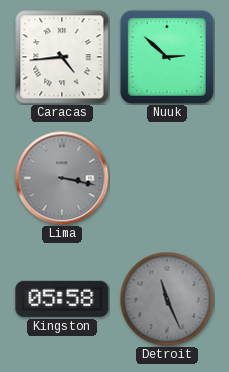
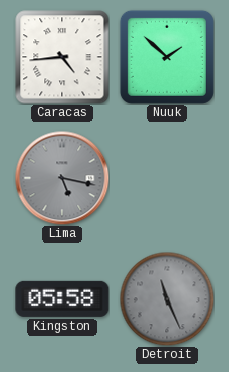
Nuuk: 2:52 -> 1:52 (167, 57)
Lima: 3:17 -> 5:17 (62, 178)
